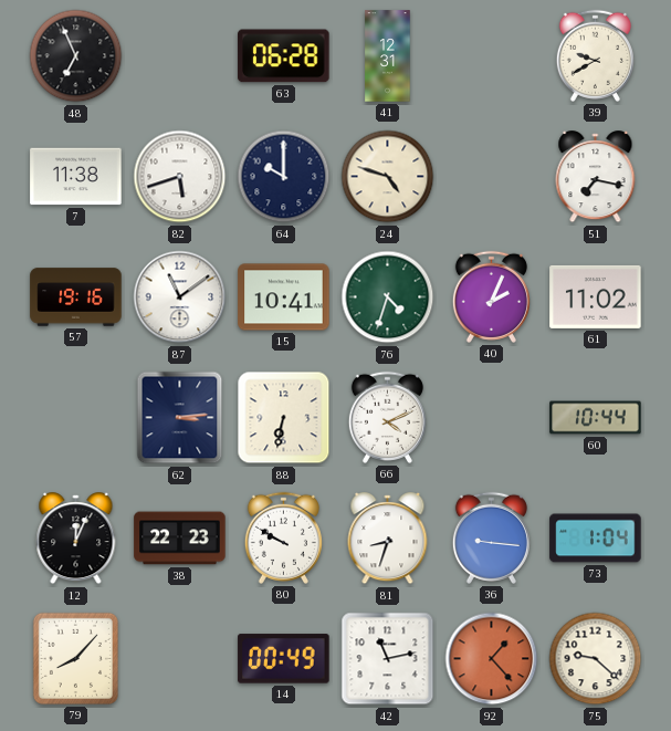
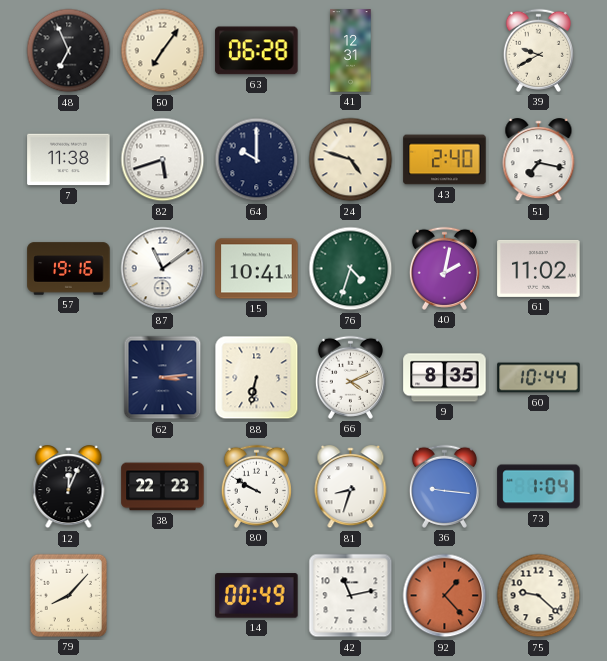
50: none -> 7:06 (163, 51)
43: none -> 2:40 (445, 160)
40: 2:04 -> 2:02 (444, 268)
9: none -> 8:35 (445, 378)
